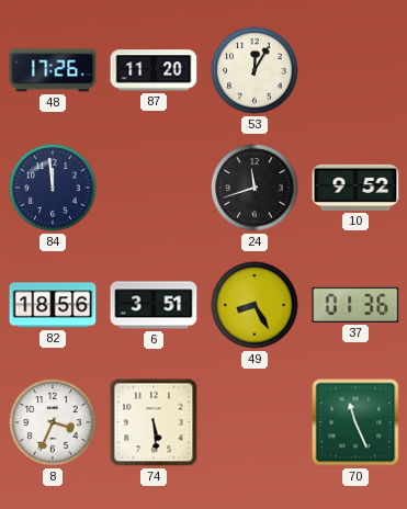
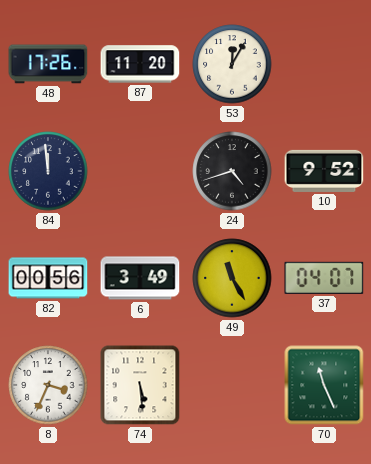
24: 11:42 -> 4:42 (232, 171)
82: 18:56 -> 00:56 (48, 278)
6: 3:51 -> 3:49 (140, 278)
49: 8:25 -> 11:25 (232, 278)
37: 01:36 -> 04:07 (324, 278)
